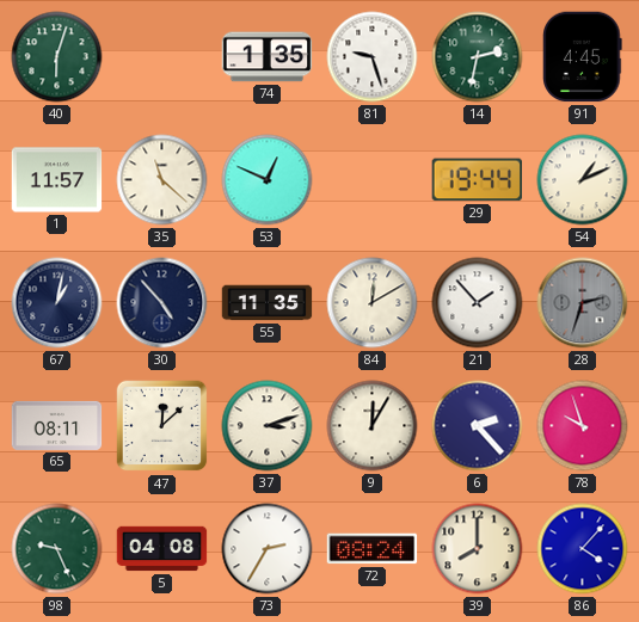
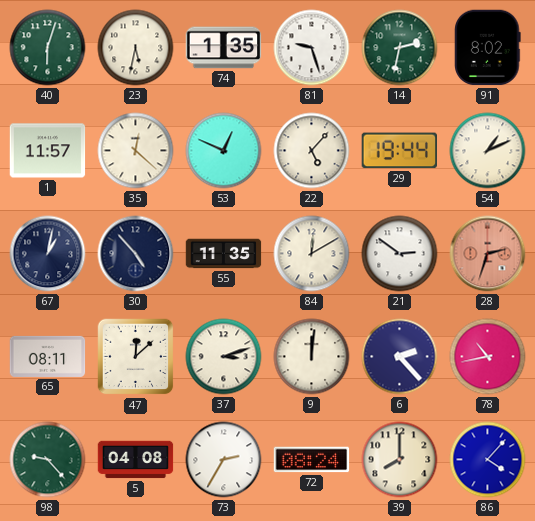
23: none -> 5:32 (136, 48)
91: 4:45 -> 8:02 (488, 48)
35: 11:22 -> 12:22 (136, 151)
22: none -> 5:07 (312, 151)
21: 1:53 -> 2:51 (400, 254)
28 dial: grey -> salmon (488, 254)
9: 12:05 -> 12:01 (312, 357)
78: 9:57 -> 10:43 (488, 357)
98: 9:26 -> 9:23 (48, 460)
